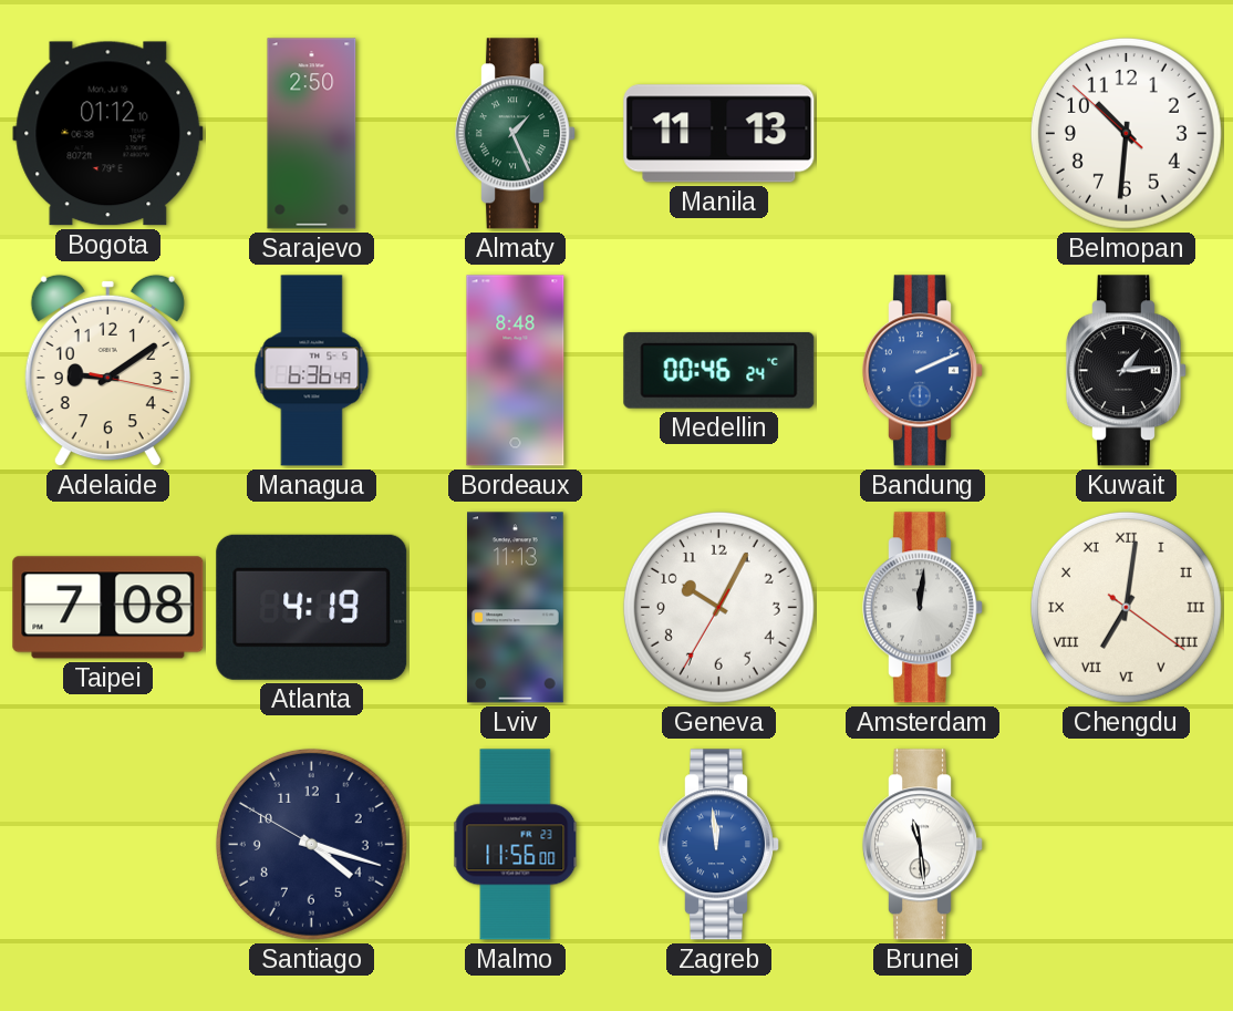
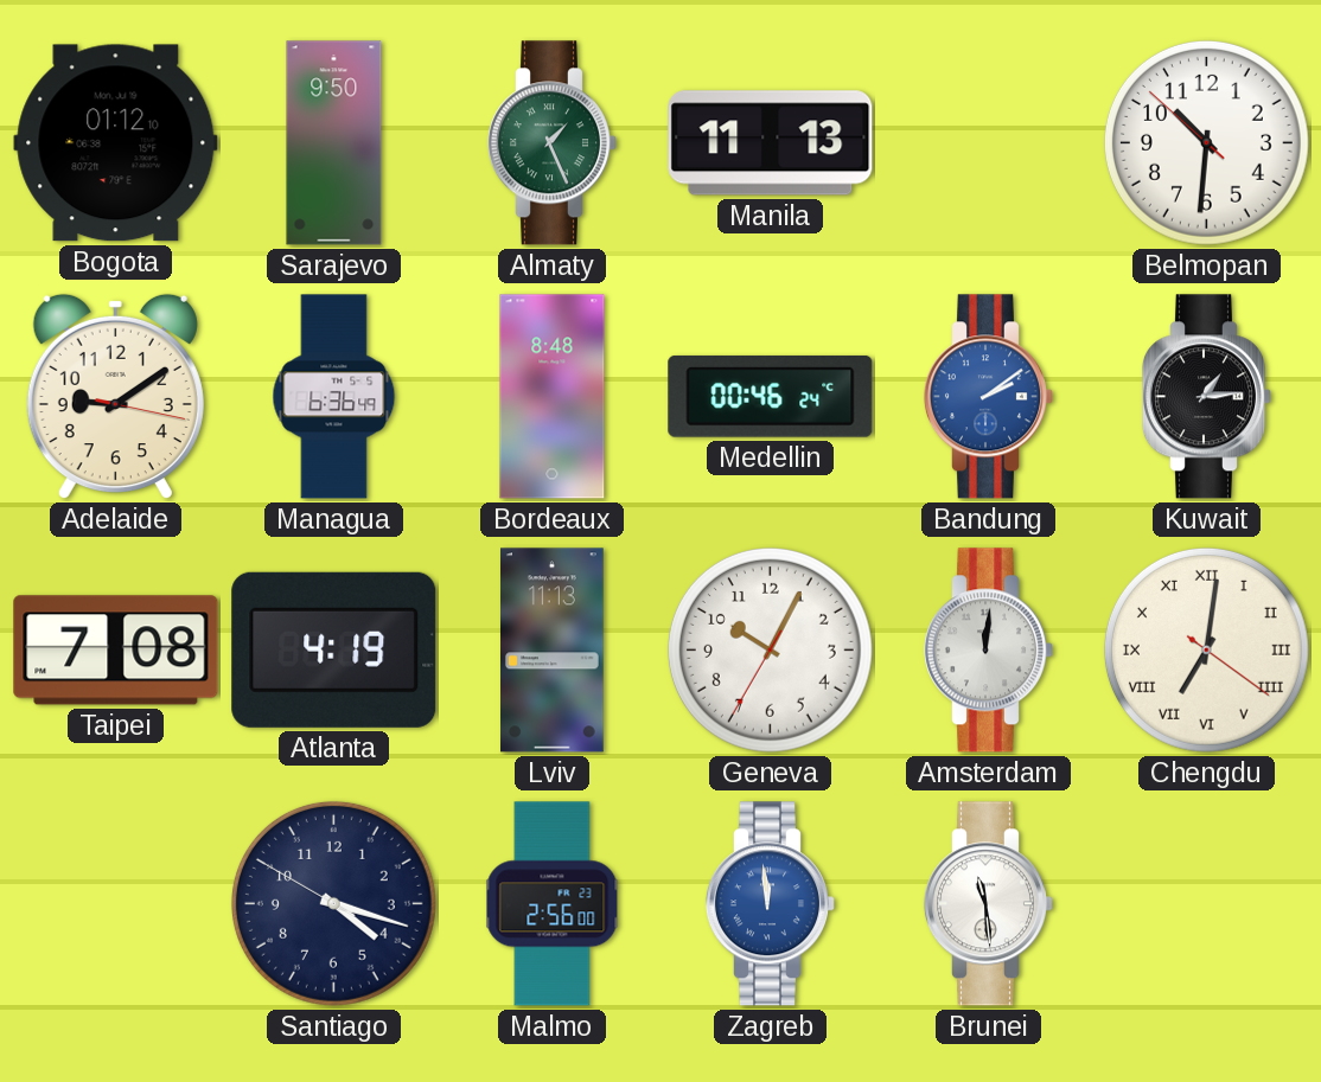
Sarajevo: 2:50 -> 9:50 (334, 143)
Bandung: 2:11 -> 2:09 (988, 397)
Malmo: 11:56 -> 2:56 (553, 904)
